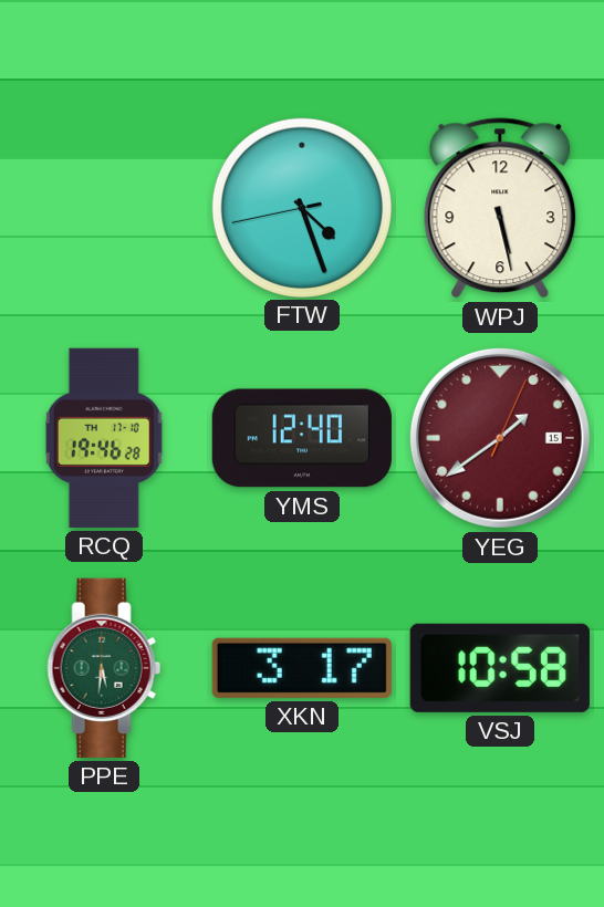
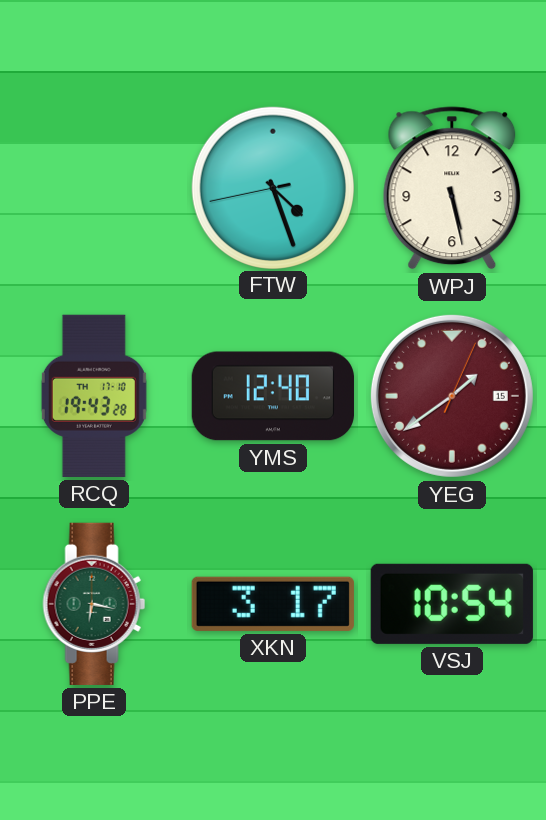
RCQ: 19:46 -> 19:43 (94, 396)
PPE: 5:31 -> 6:17 (94, 604)
VSJ: 10:58 -> 10:54 (452, 604)
